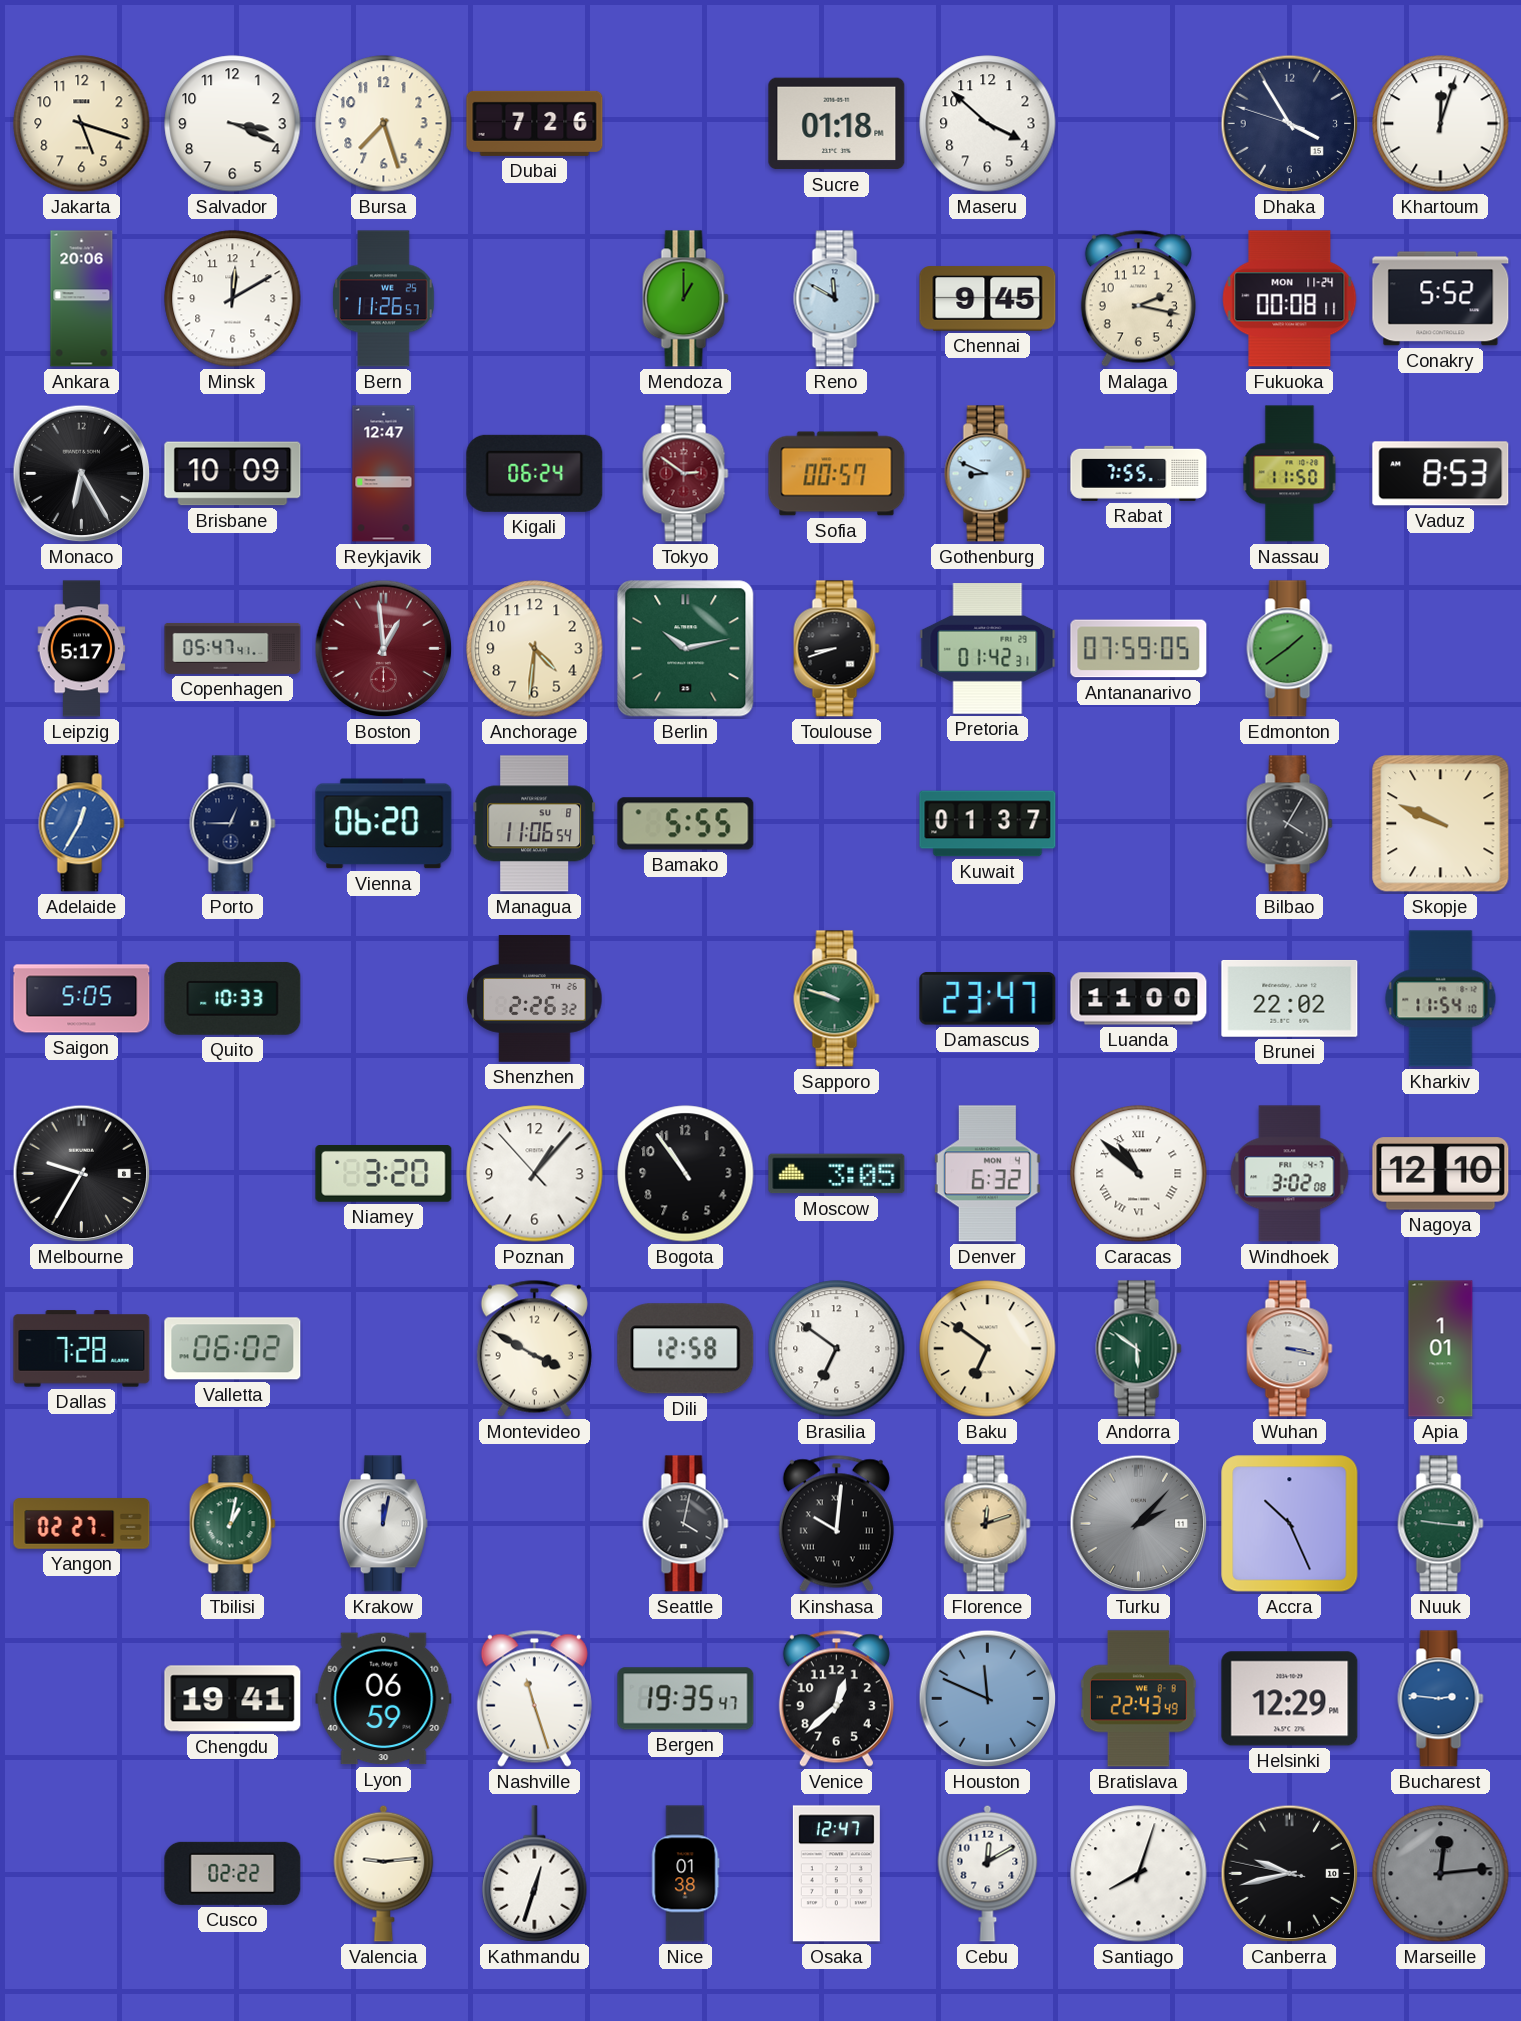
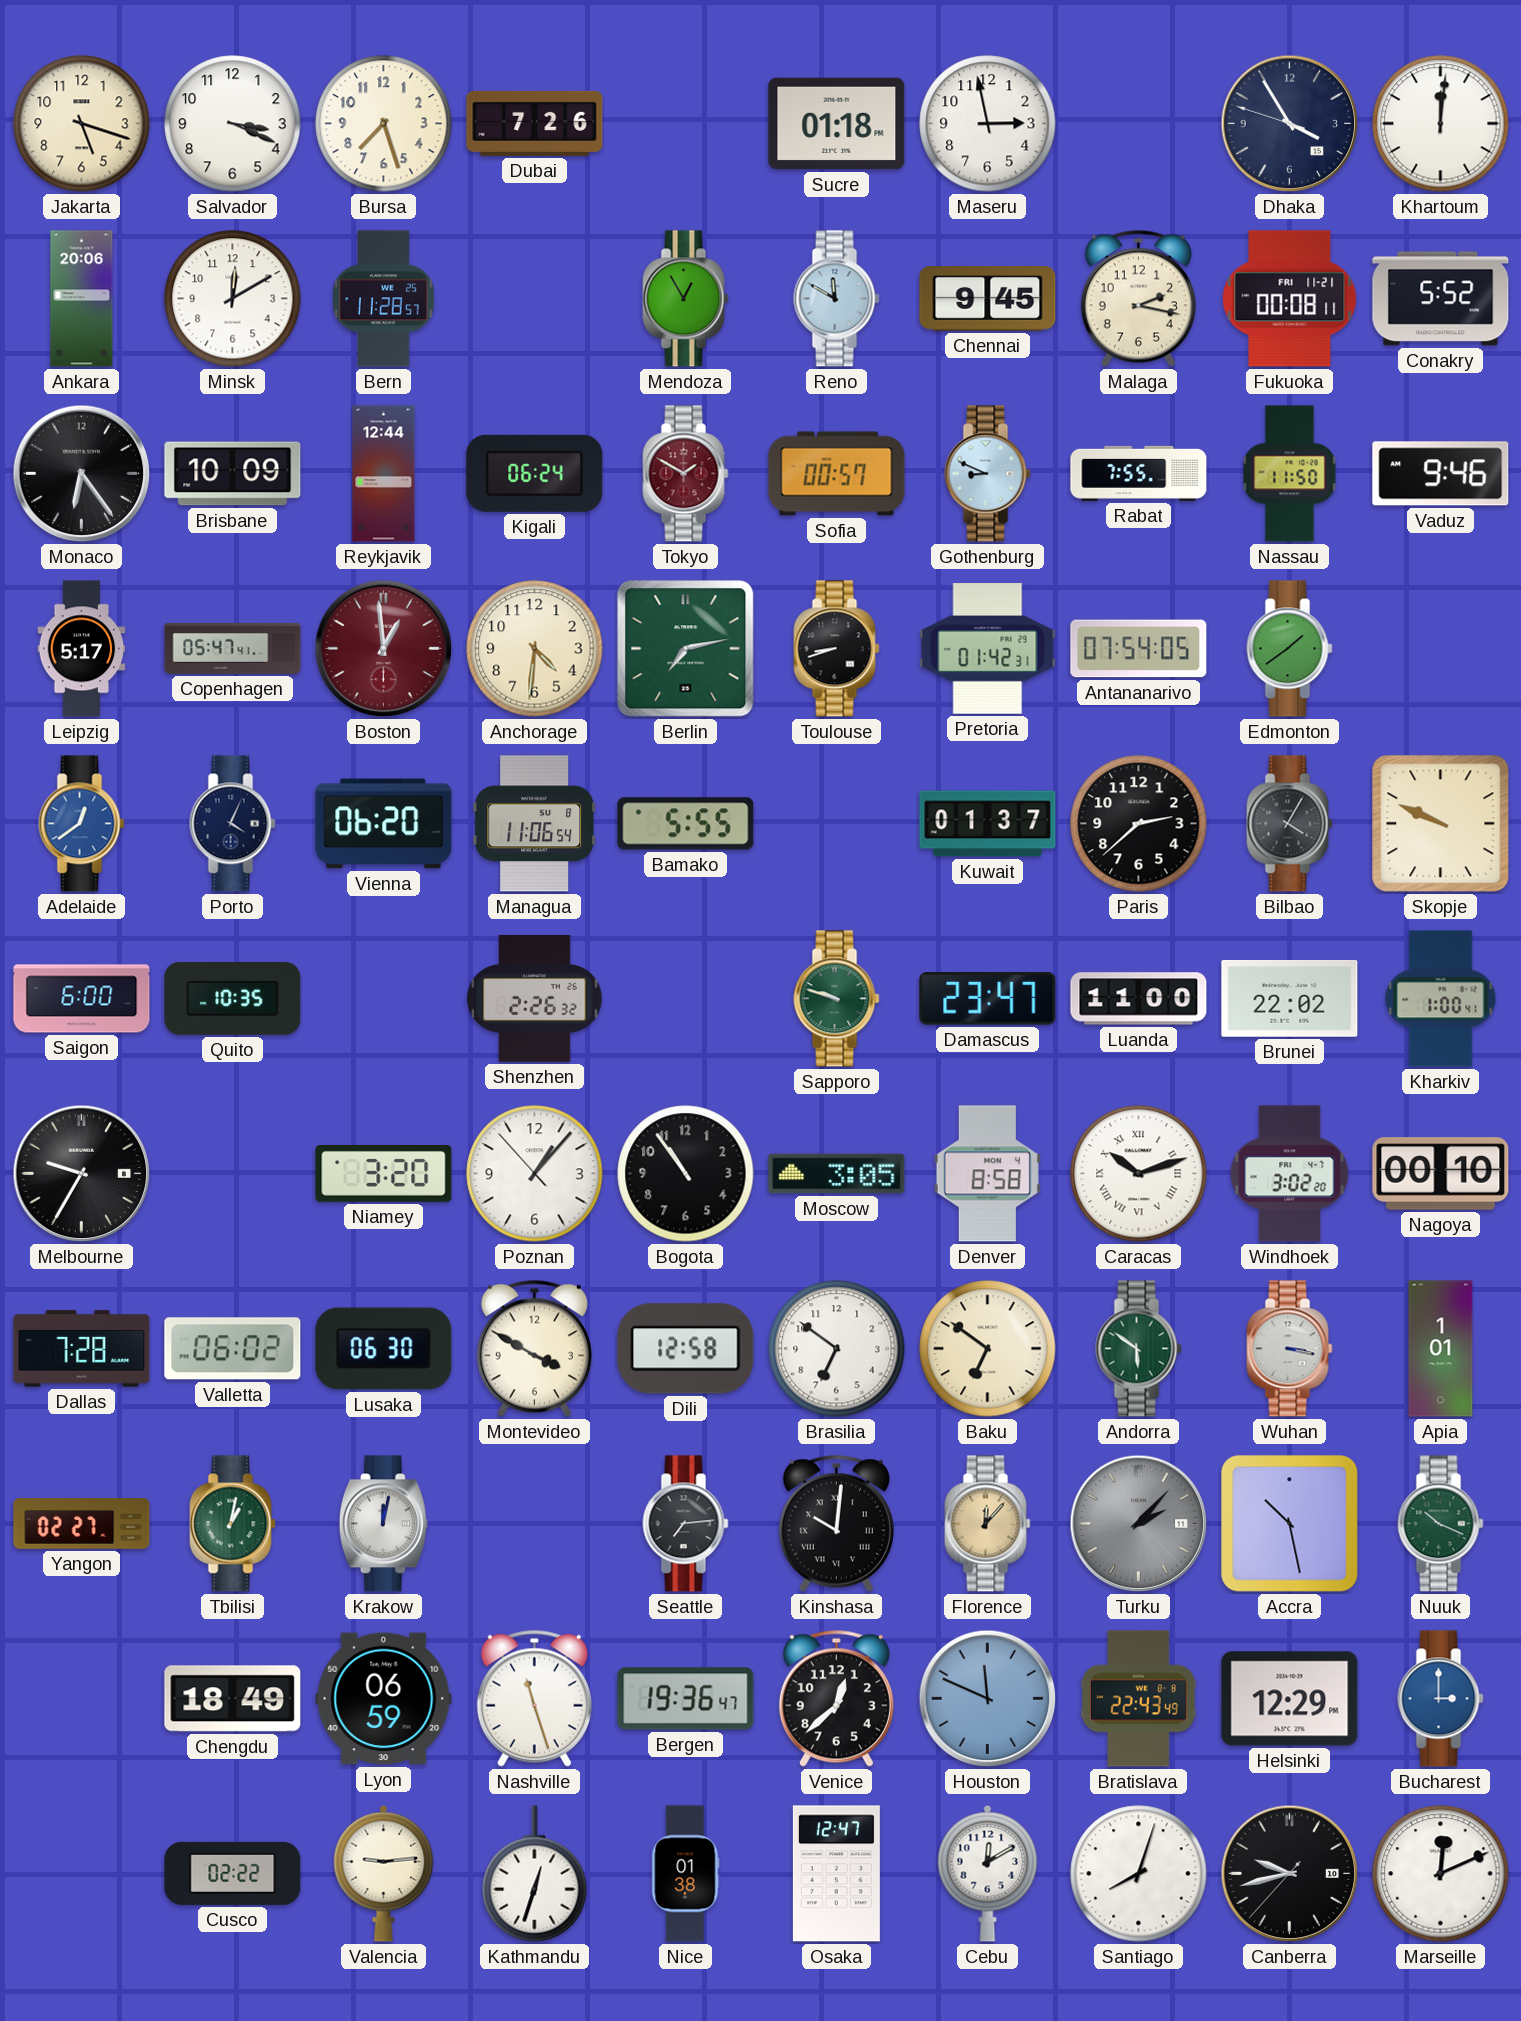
Maseru: 3:52 -> 2:58 (988, 124)
Khartoum: 12:03 -> 12:01 (1441, 124)
Bern: 11:26 -> 11:28 (384, 299)
Mendoza: 1:00 -> 12:55 (686, 299)
Fukuoka date: MON 11-24 -> FRI 11-21 (1290, 299)
Monaco: 6:25 -> 6:24 (82, 474)
Reykjavik: 12:47 -> 12:44 (384, 474)
Tokyo: 2:51 -> 1:50 (686, 474)
Vaduz: 8:53 -> 9:46 (1441, 474)
Berlin: 10:13 -> 7:13 (686, 649)
Antananarivo: 07:59 -> 07:54 (1139, 649)
Adelaide: 12:35 -> 12:39 (82, 824)
Porto: 12:45 -> 4:04 (233, 824)
Paris: none -> 2:38 (1139, 824)
Saigon: 5:05 -> 6:00 (82, 999)
Quito: 10:33 -> 10:35 (233, 998)
Kharkiv: 11:54 -> 1:00 (1441, 999)
Denver: 6:32 -> 8:58 (987, 1174)
Caracas: 10:52 -> 10:12 (1139, 1174)
Windhoek: 3:02:08 -> 3:02:20 (1290, 1174)
Nagoya: 12:10 -> 00:10 (1441, 1174)
Lusaka: none -> 06:30 (384, 1349)
Seattle: 4:02 -> 7:14 (686, 1524)
Florence: 12:12 -> 12:07 (988, 1524)
Accra: 10:26 -> 10:28 (1290, 1524)
Nuuk: 9:16 -> 10:19 (1441, 1524)
Chengdu: 19:41 -> 18:49 (233, 1699)
Bergen: 19:35 -> 19:36 (686, 1699)
Bucharest: 2:46 -> 3:00 (1441, 1699)
Canberra: 9:42:47 -> 9:42:37 (1290, 1874)
Marseille: 12:14 -> 12:11 (1441, 1874)
Marseille dial: grey -> white (1441, 1874)
